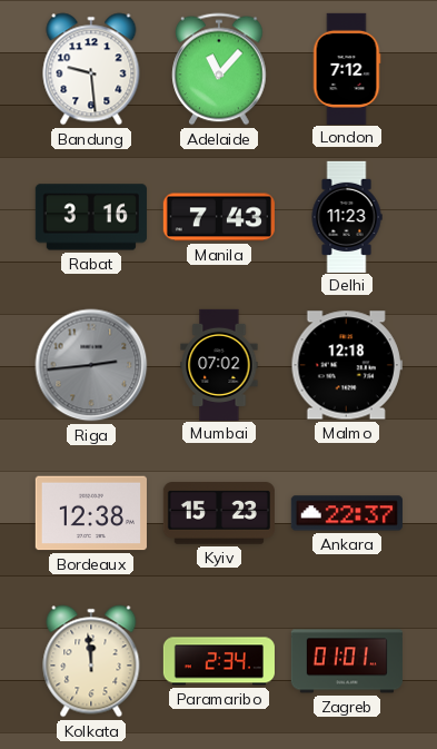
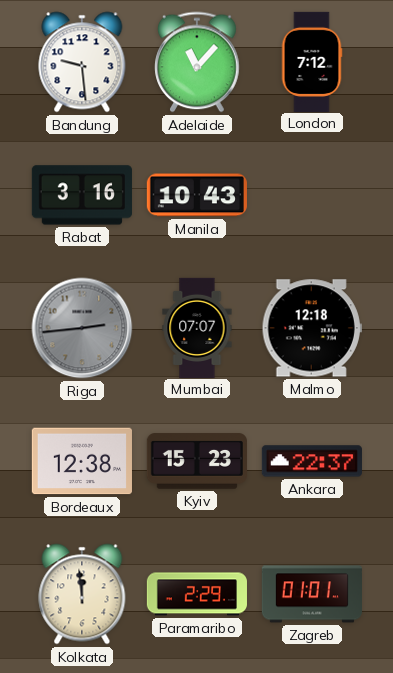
Manila: 7:43 -> 10:43 (197, 195)
Delhi: 11:23 -> none (347, 216)
Mumbai: 07:02 -> 07:07 (197, 327)
Paramaribo: 2:34 -> 2:29 (197, 594)
